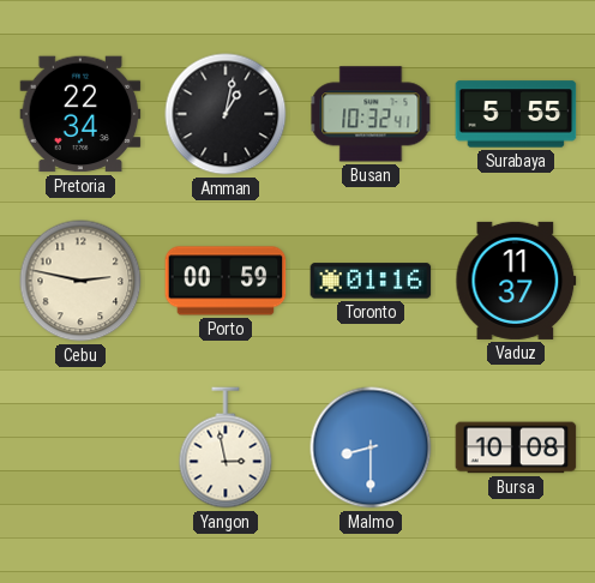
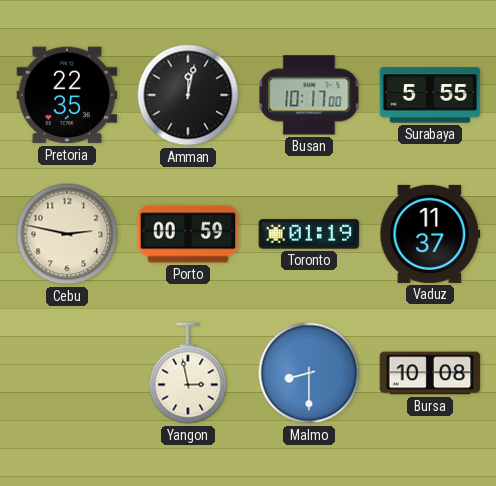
Pretoria: 22:34 -> 22:35 (67, 95)
Amman: 1:02 -> 12:02 (188, 95)
Busan: 10:32 -> 10:17 (309, 95)
Toronto: 01:16 -> 01:19 (309, 234)
